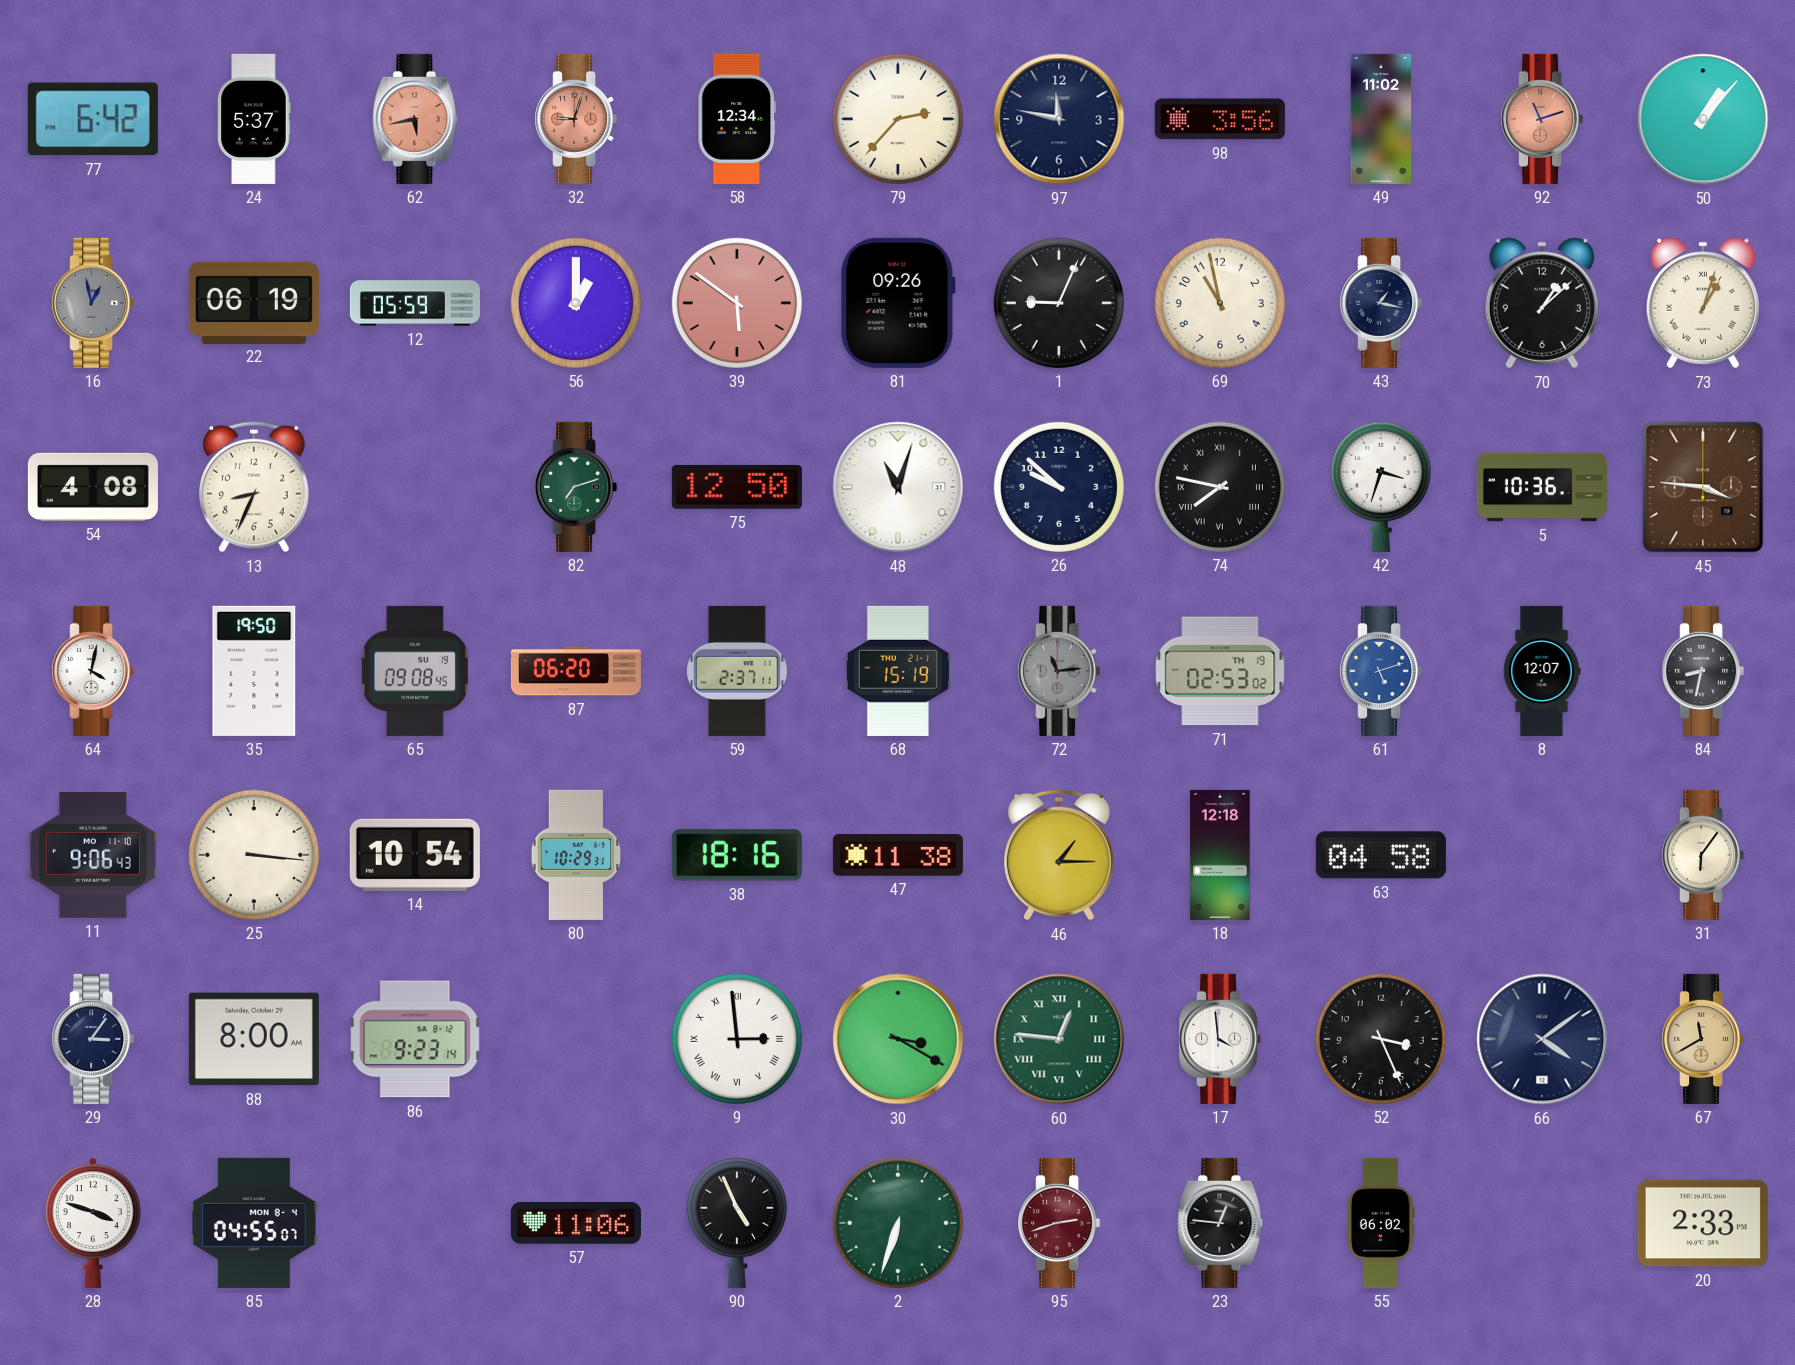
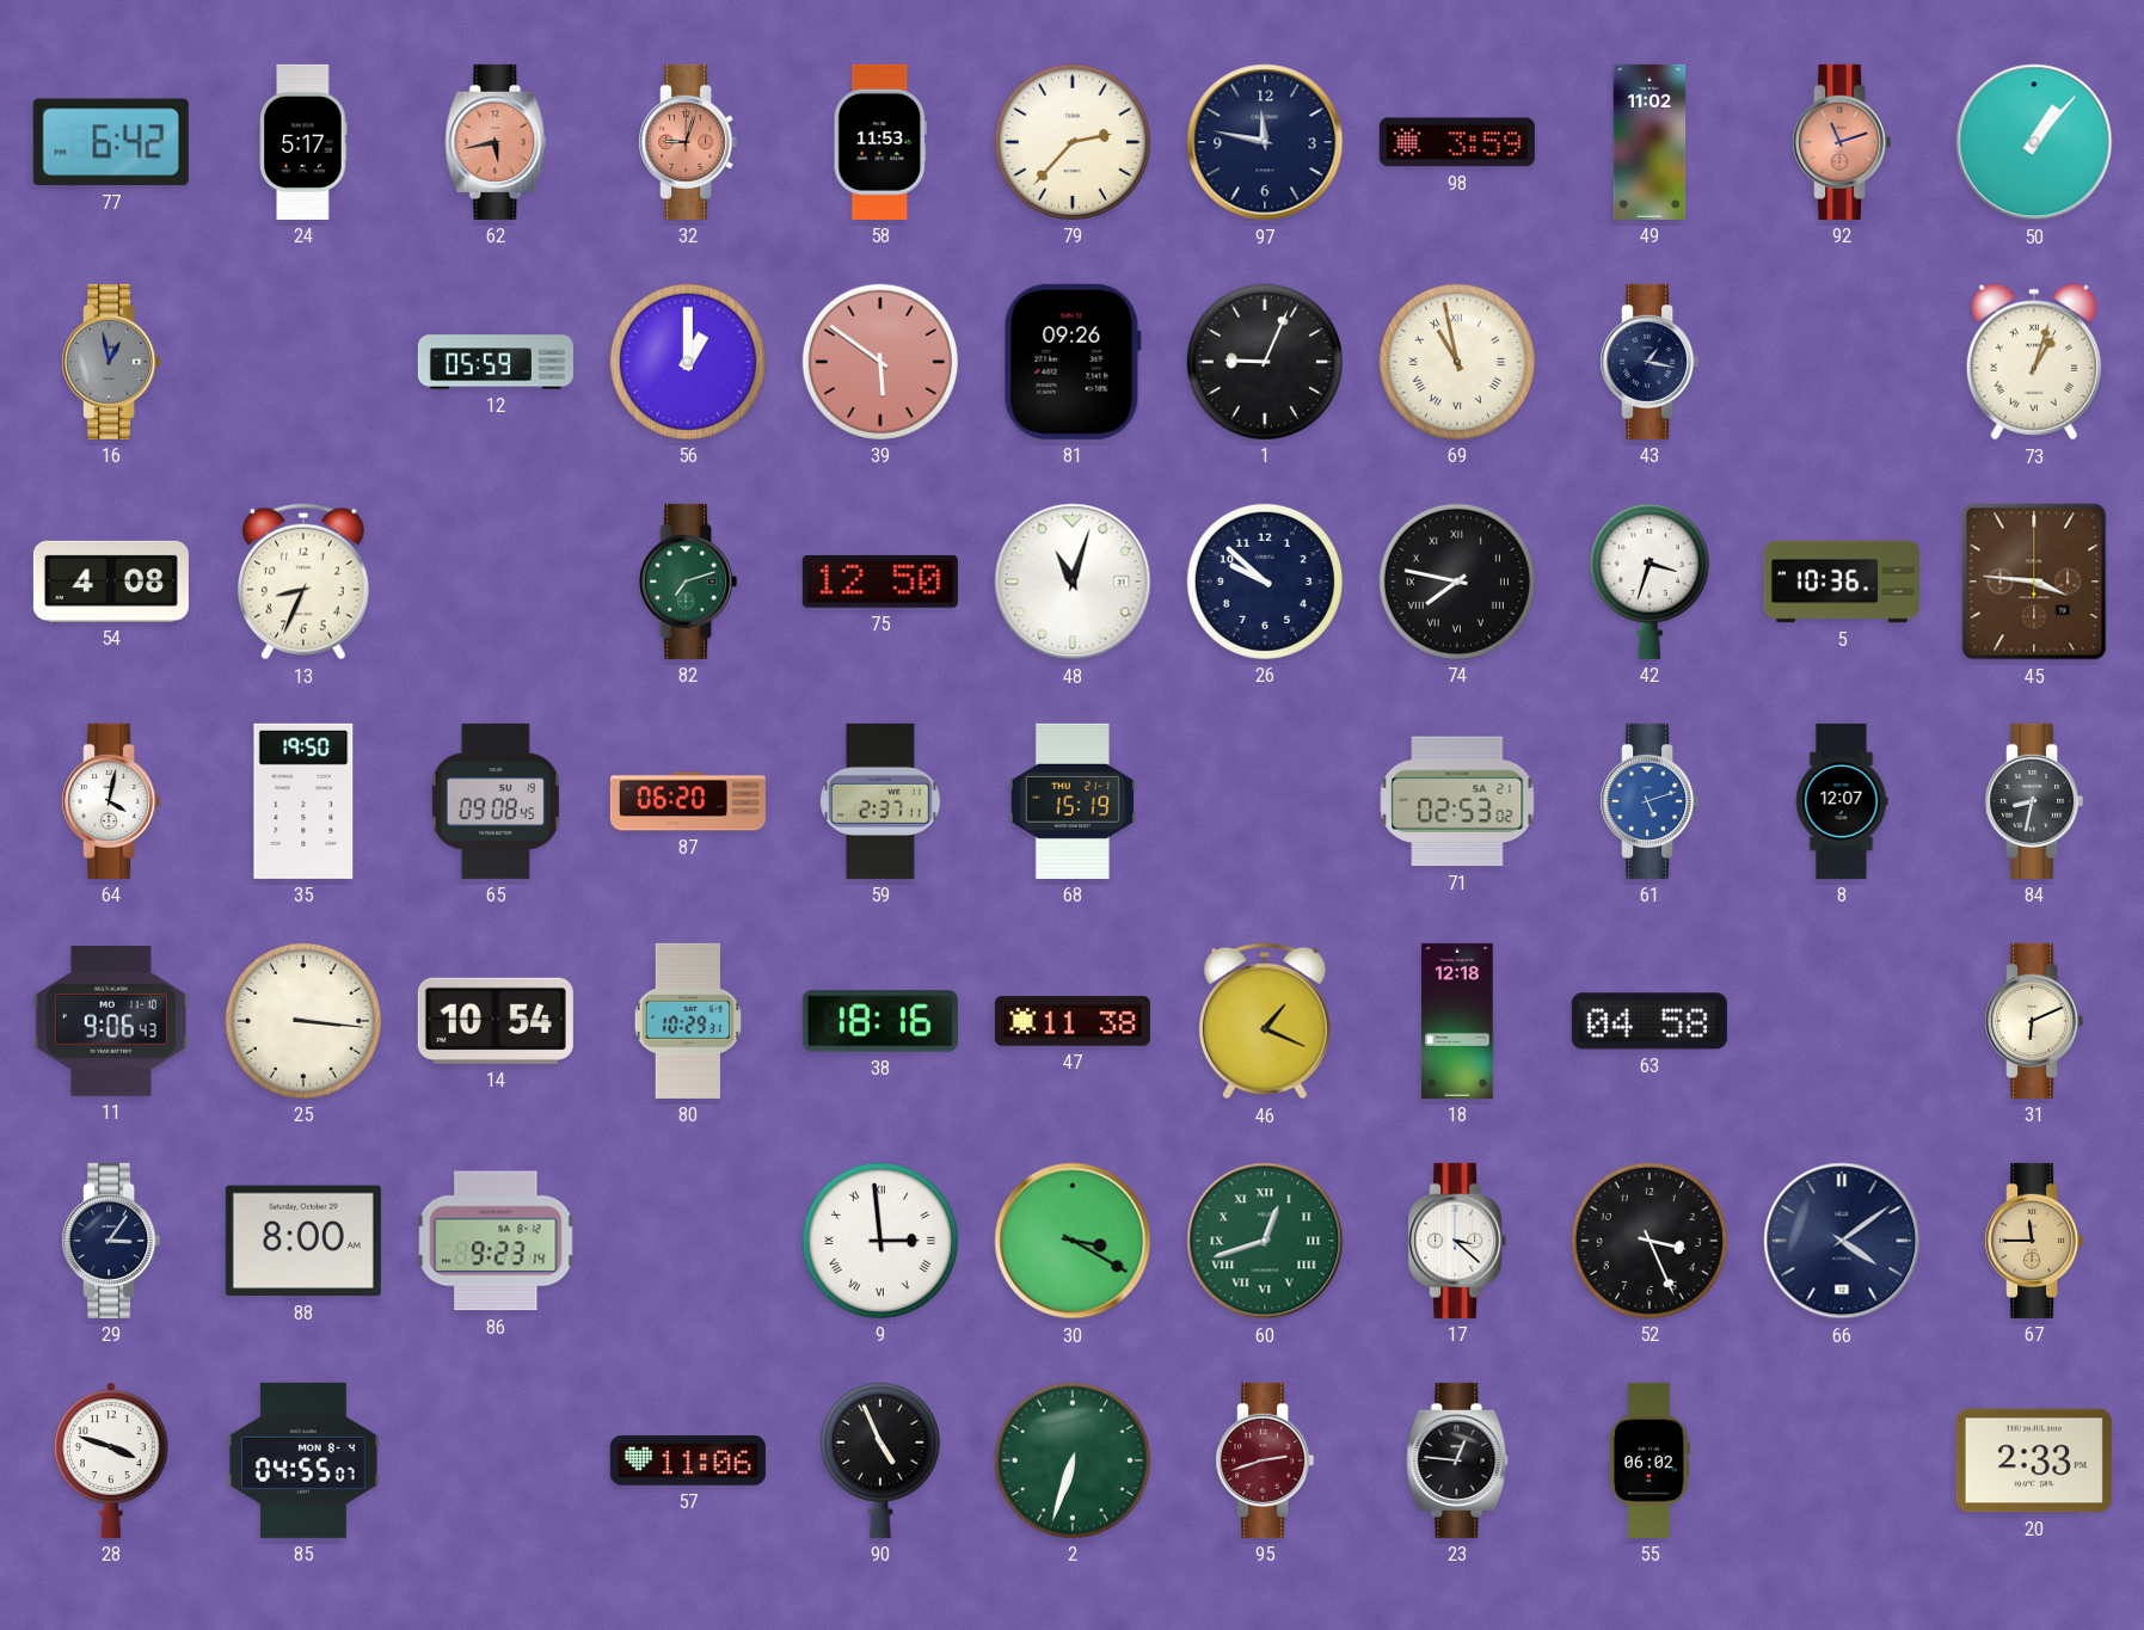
24: 5:37 -> 5:17 (303, 142)
58: 12:34 -> 11:53 (879, 142)
98: 3:56 -> 3:59 (1457, 142)
22: 06:19 -> none (254, 302)
69 numerals: Arabic -> Roman (1457, 362)
70: 1:08 -> none (1542, 303)
72: 11:14 -> none (1059, 671)
71 date: TH 19 -> SA 21 (1457, 801)
46: 1:15 -> 1:19 (1265, 1021)
31: 6:06 -> 6:11 (2034, 1021)
60: 12:46 -> 12:42 (1265, 1241)
17: 3:59 -> 3:22 (1457, 1241)
67: 11:40 -> 11:45 (2034, 1241)
